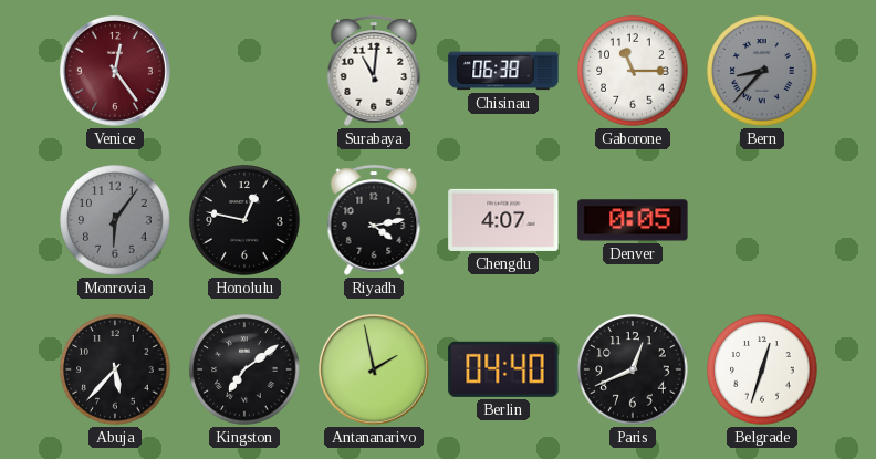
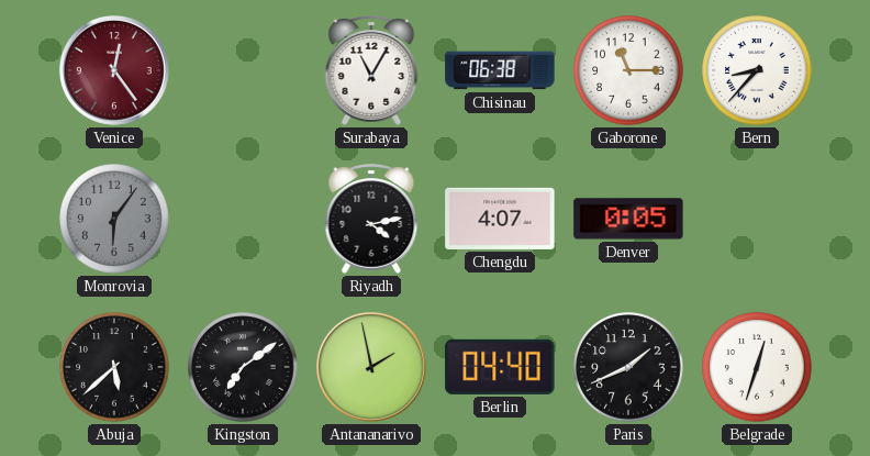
Surabaya: 11:01 -> 11:05 (371, 70)
Bern dial: grey -> white (757, 70)
Honolulu: 12:47 -> none (244, 220)
Abuja: 5:37 -> 5:38 (114, 367)
Paris: 12:41 -> 1:41 (628, 367)
